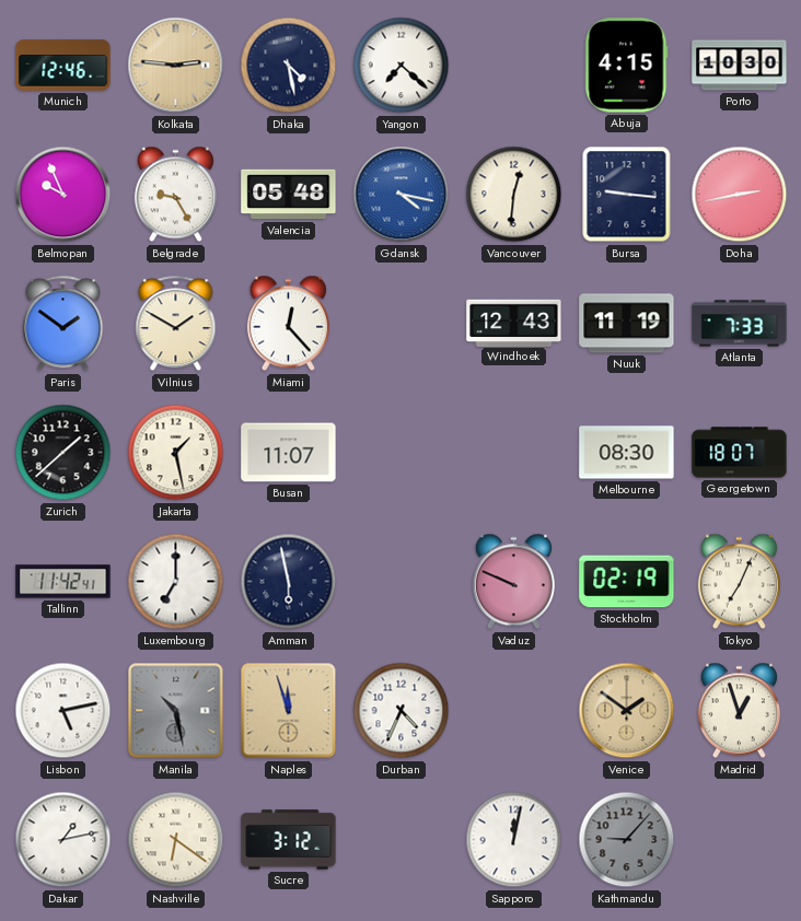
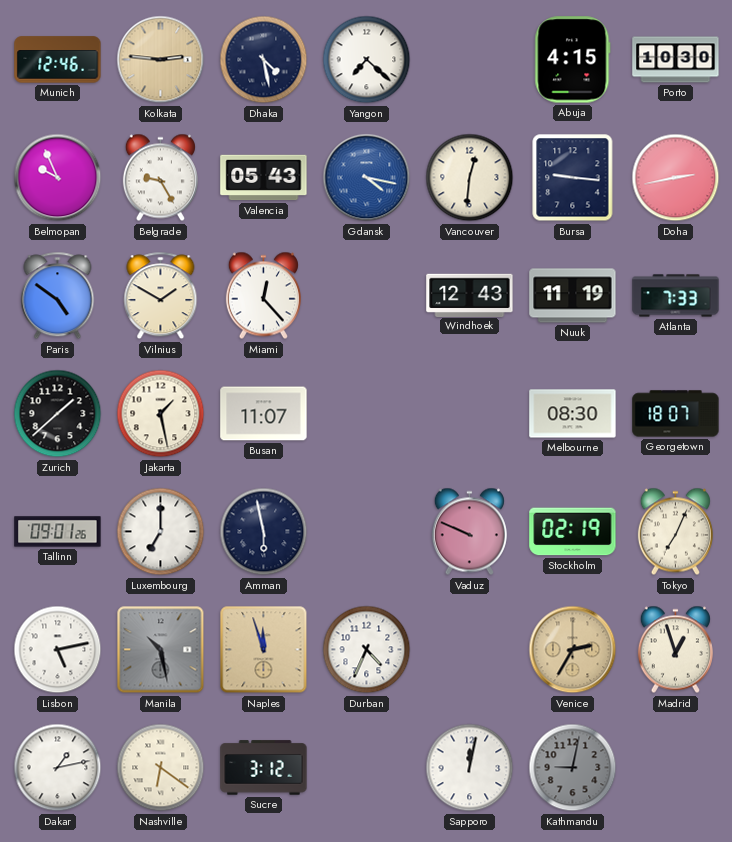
Valencia: 05:48 -> 05:43 (264, 178)
Paris: 1:51 -> 4:51 (58, 296)
Tallinn: 11:42 -> 09:01 (58, 532)
Venice: 1:51 -> 2:35 (573, 650)
Kathmandu: 9:07 -> 9:02 (573, 768)
